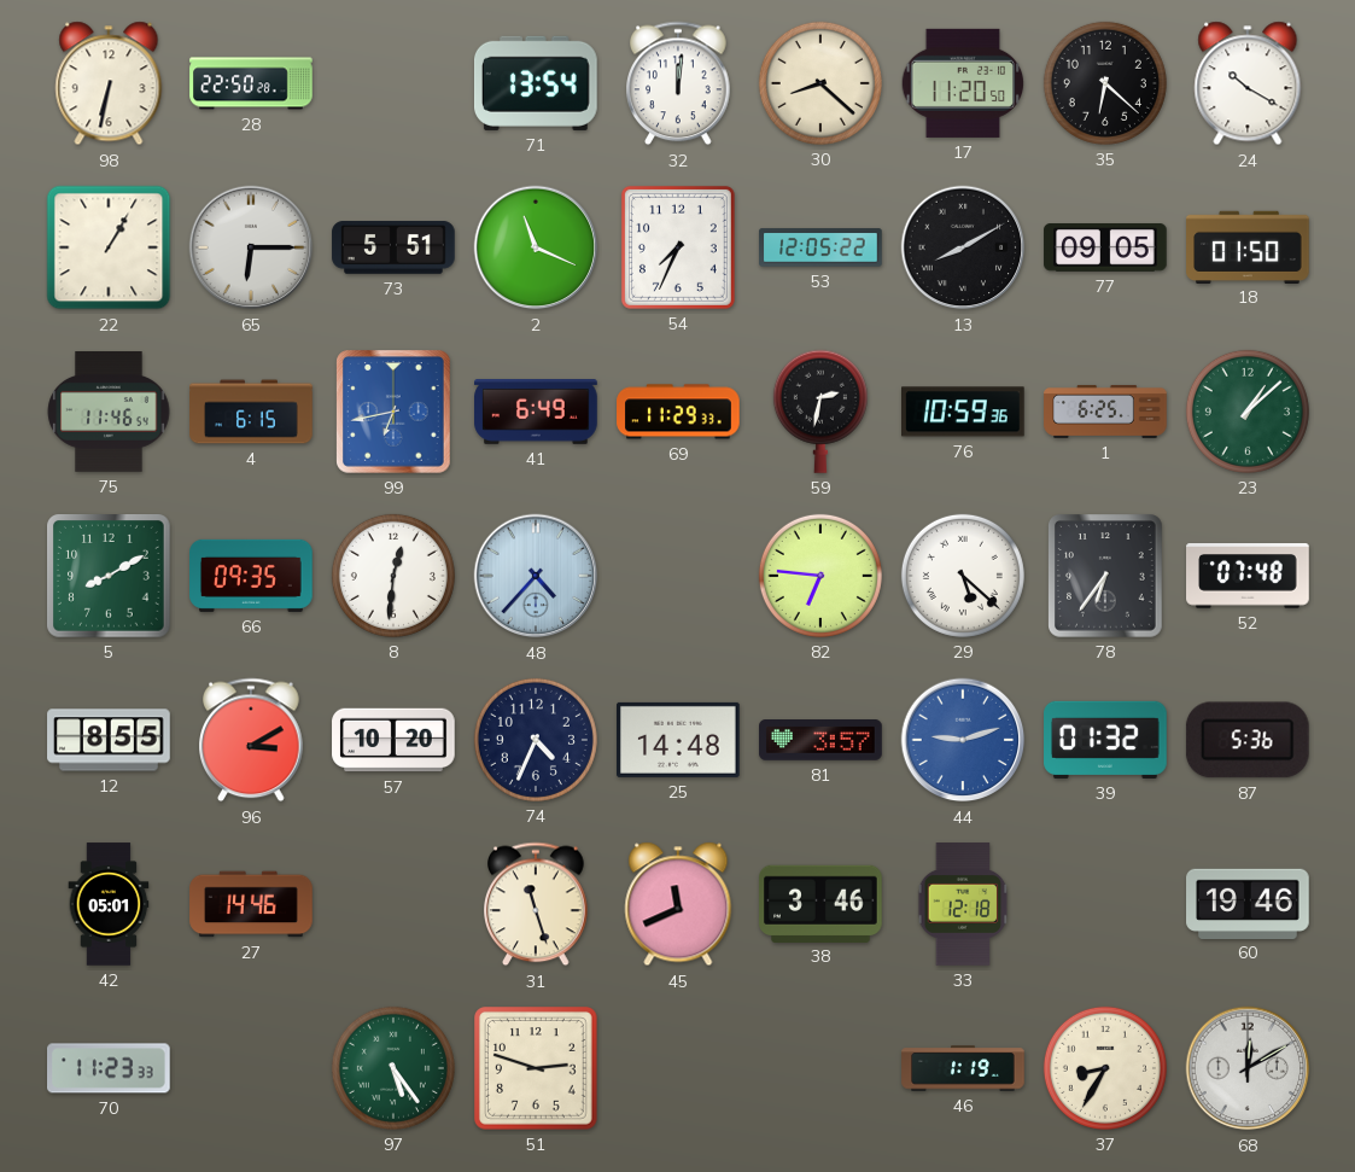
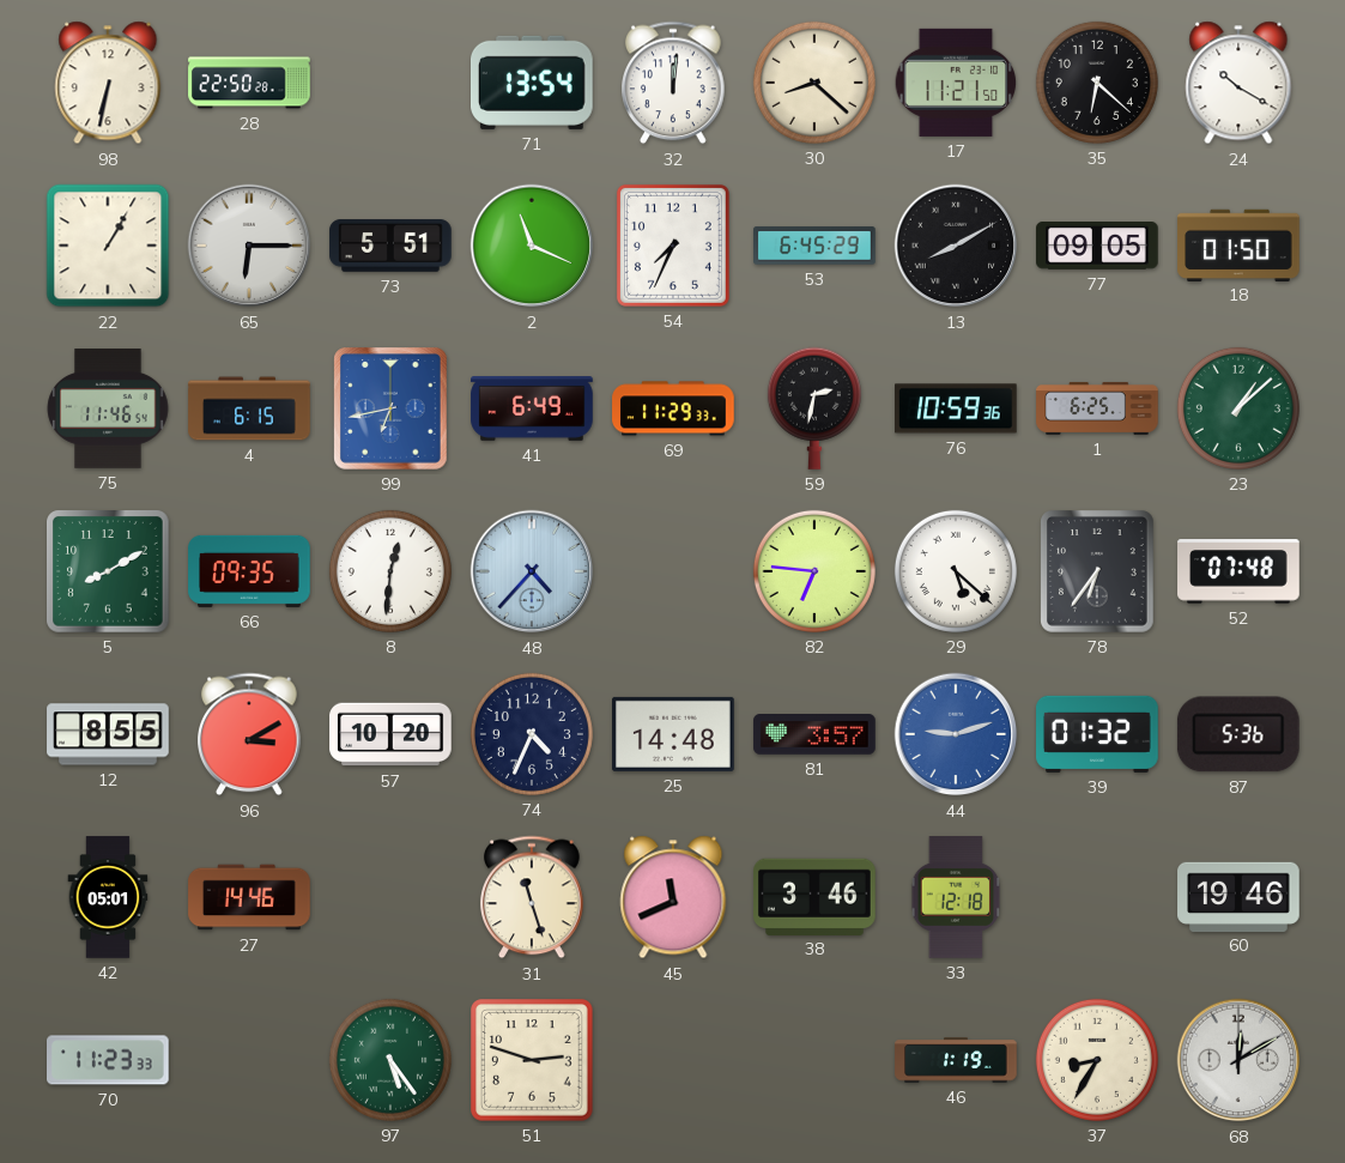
17: 11:20 -> 11:21 (956, 83)
53: 12:05 -> 6:45 (814, 246)
